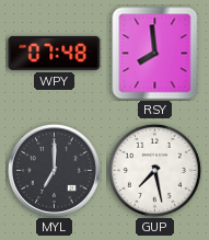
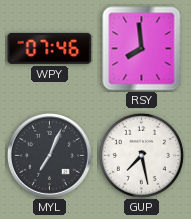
WPY: 07:48 -> 07:46 (50, 48)
MYL: 7:00 -> 7:04 (50, 156)
